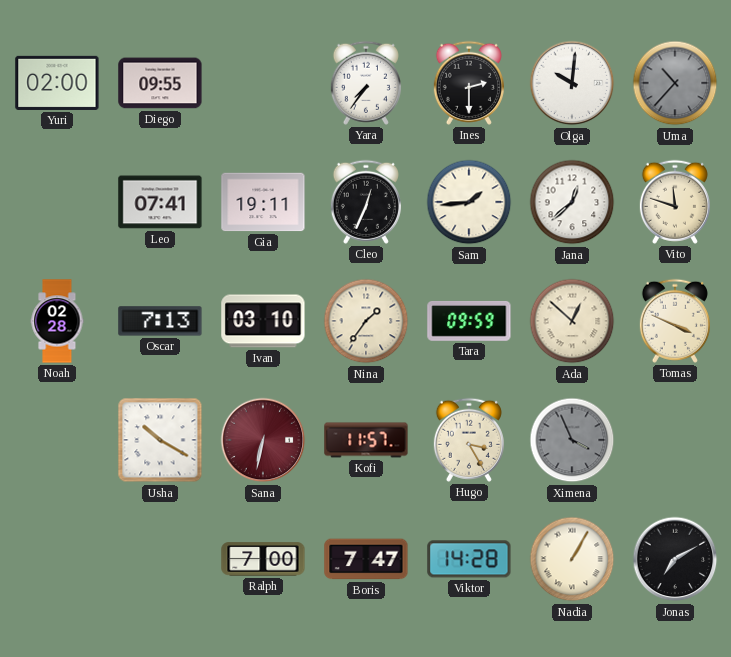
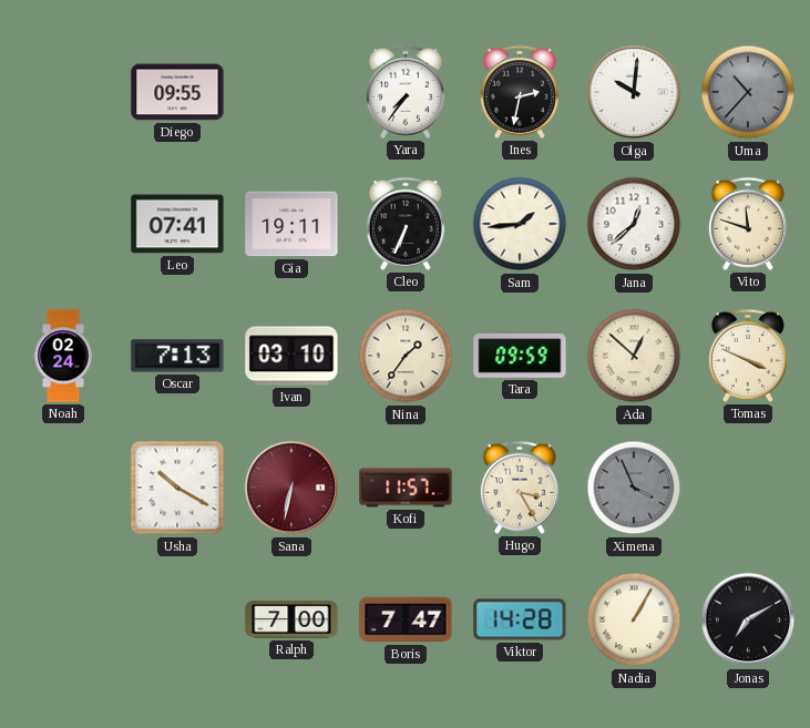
Yuri: 02:00 -> none (57, 83)
Ines: 2:30 -> 2:32 (520, 92)
Cleo: 12:34 -> 6:34 (406, 224)
Noah: 02:28 -> 02:24 (63, 356)
